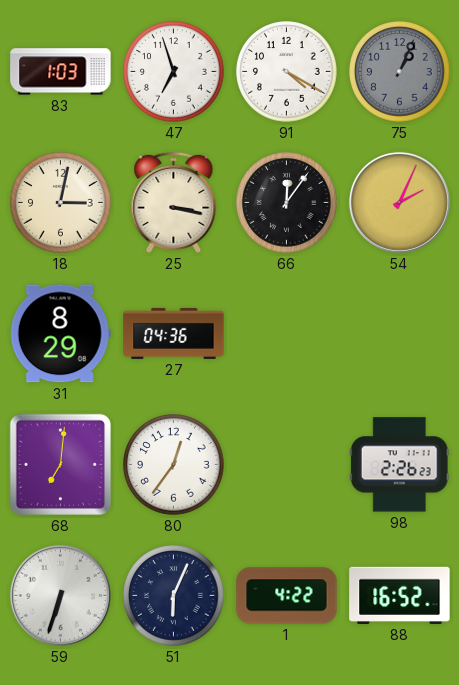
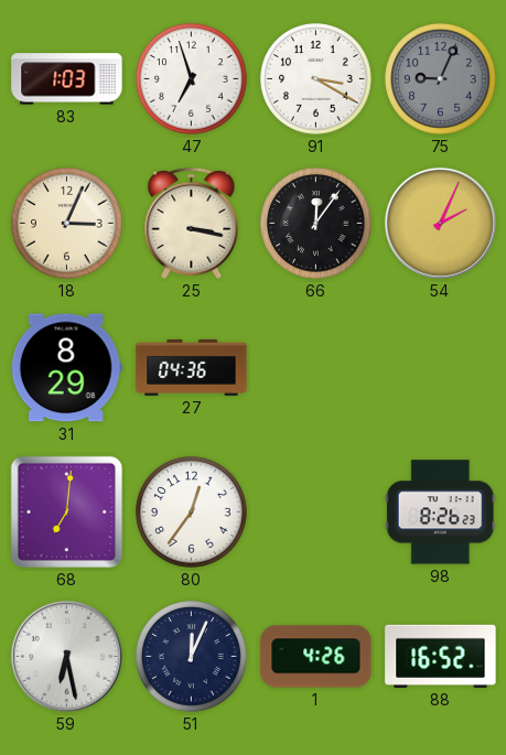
91: 4:20 -> 3:20 (316, 79)
75: 1:04 -> 9:04 (441, 79)
18: 3:02 -> 3:04 (67, 224)
98: 2:26 -> 8:26 (440, 513)
59: 6:33 -> 6:28 (66, 656)
51: 6:04 -> 12:04 (192, 657)
1: 4:22 -> 4:26 (316, 657)
